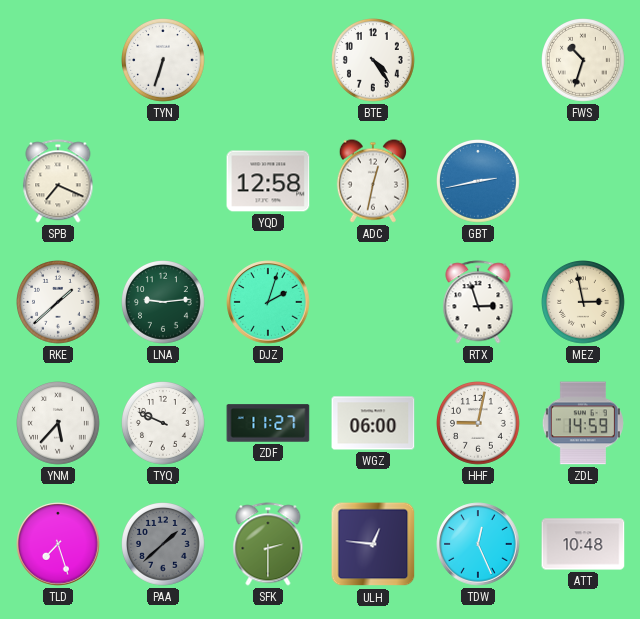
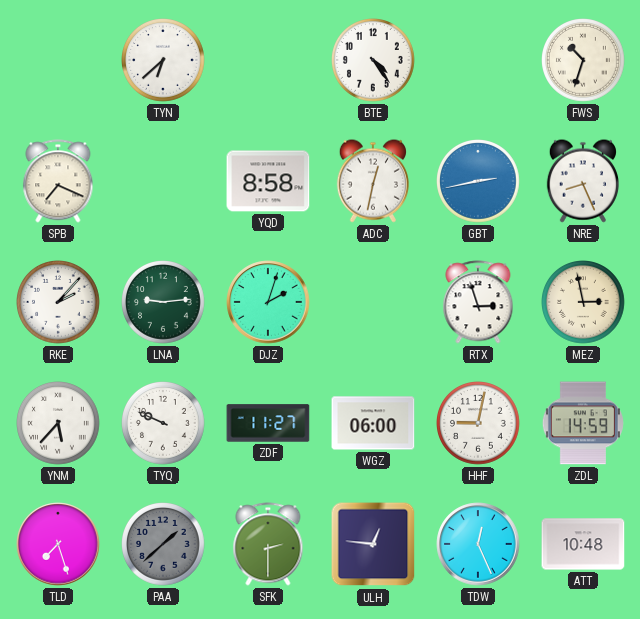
TYN: 6:33 -> 6:38 (164, 61)
YQD: 12:58 -> 8:58 (268, 181)
NRE: none -> 8:26 (583, 181)
RKE: 1:38 -> 2:07 (59, 303)
